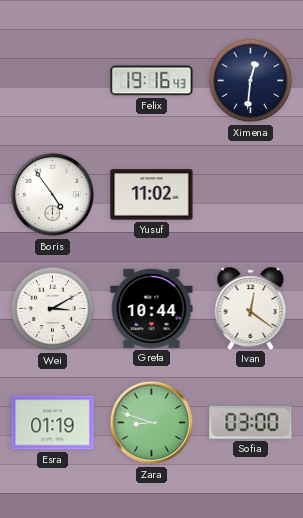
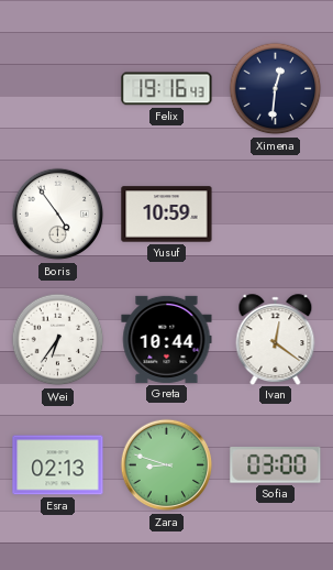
Yusuf: 11:02 -> 10:59 (167, 215)
Wei: 3:10 -> 6:36 (58, 340)
Esra: 01:19 -> 02:13 (58, 465)
